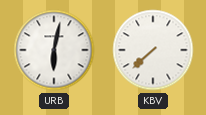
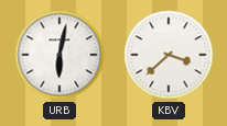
KBV: 7:38 -> 3:38 (169, 55)
